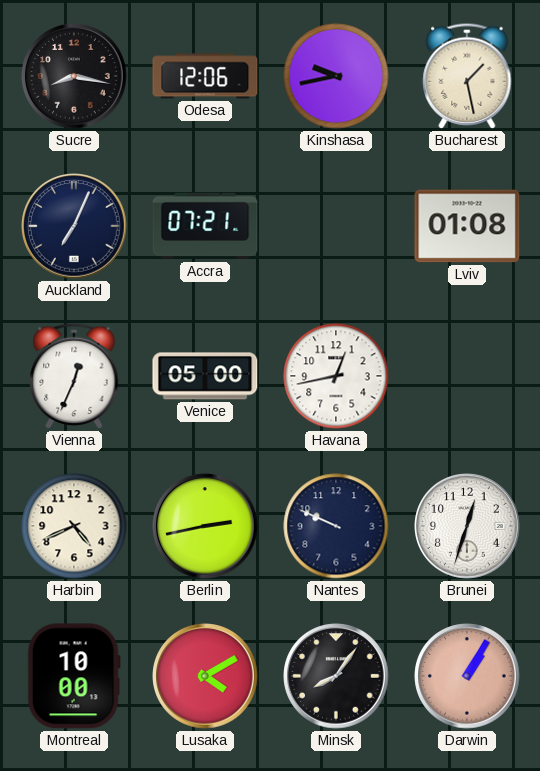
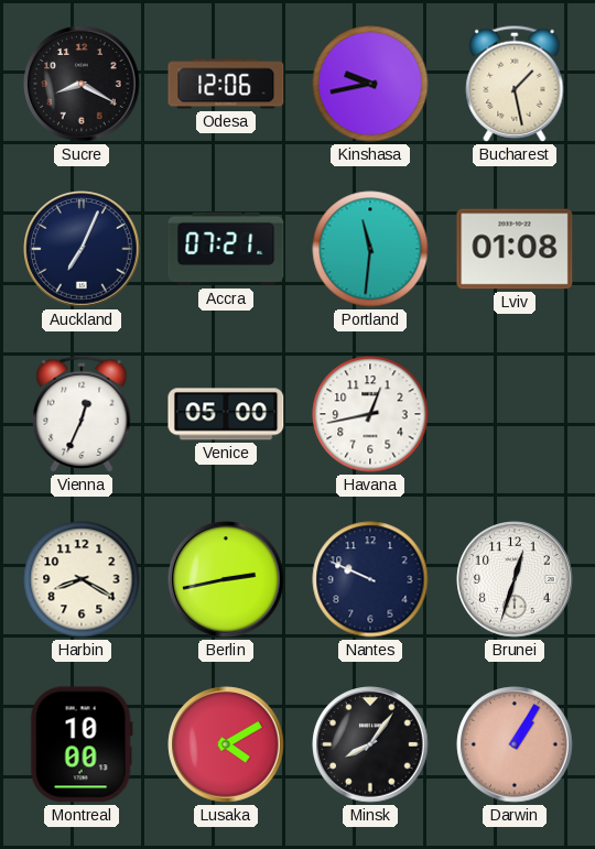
Sucre: 8:17 -> 8:20 (82, 84)
Portland: none -> 11:31 (370, 249)
Harbin: 4:41 -> 8:20 (82, 579)
